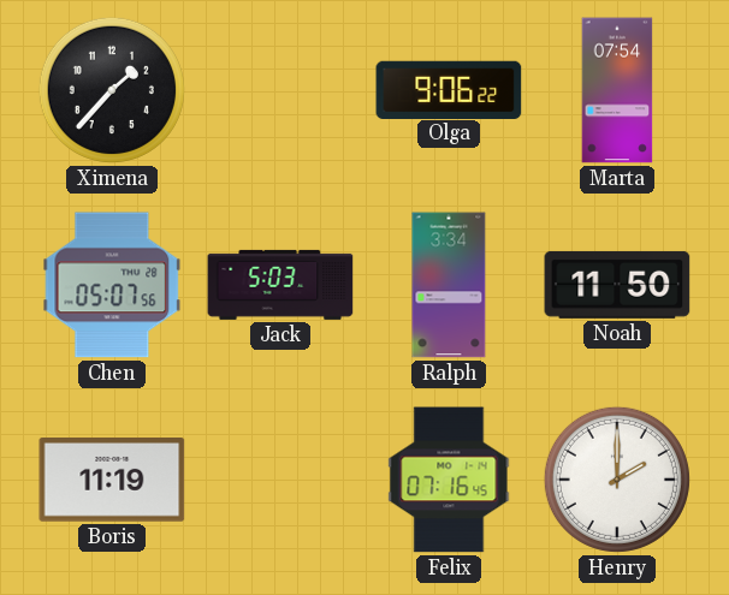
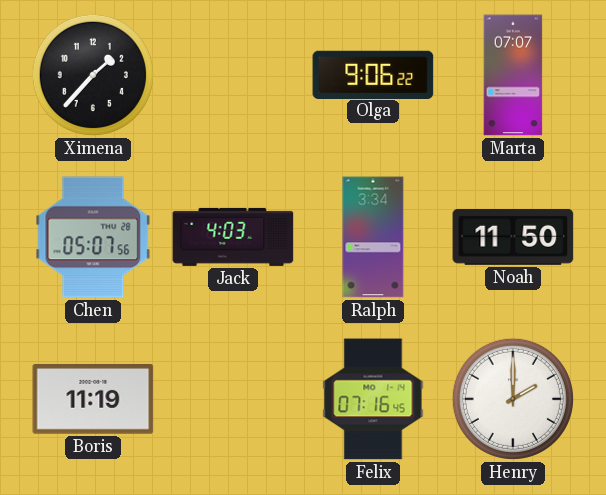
Marta: 07:54 -> 07:07 (513, 75)
Jack: 5:03 -> 4:03 (233, 237)
